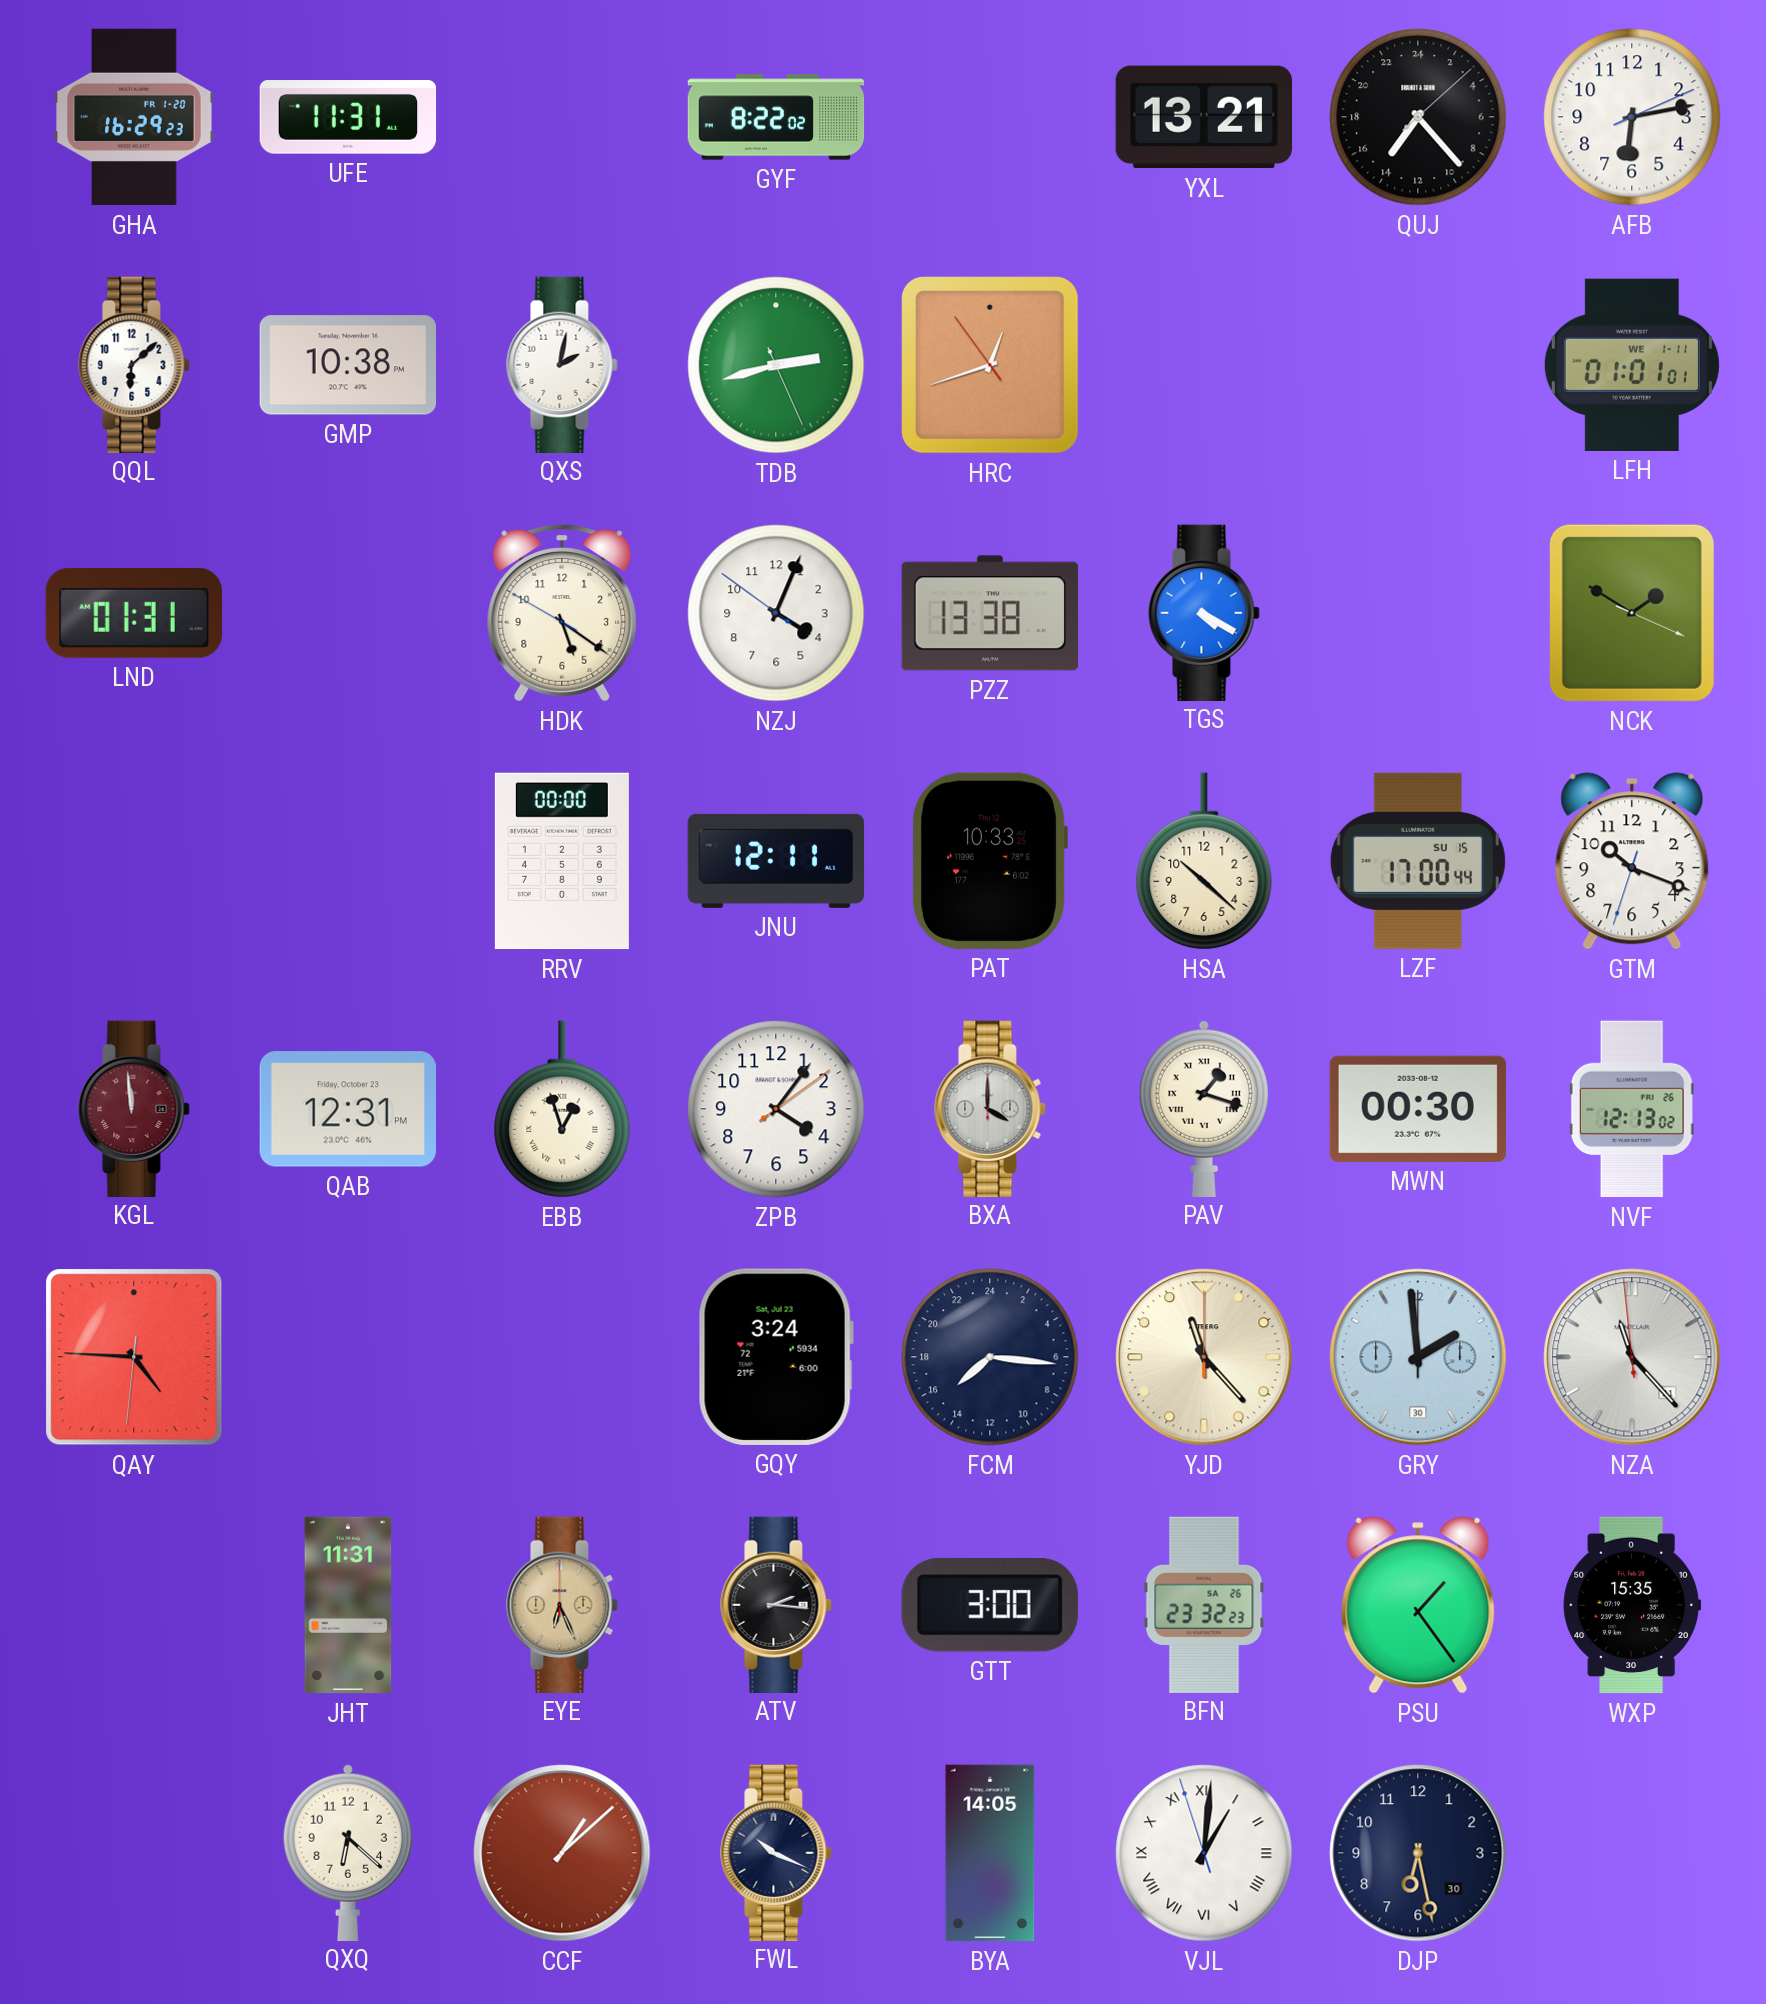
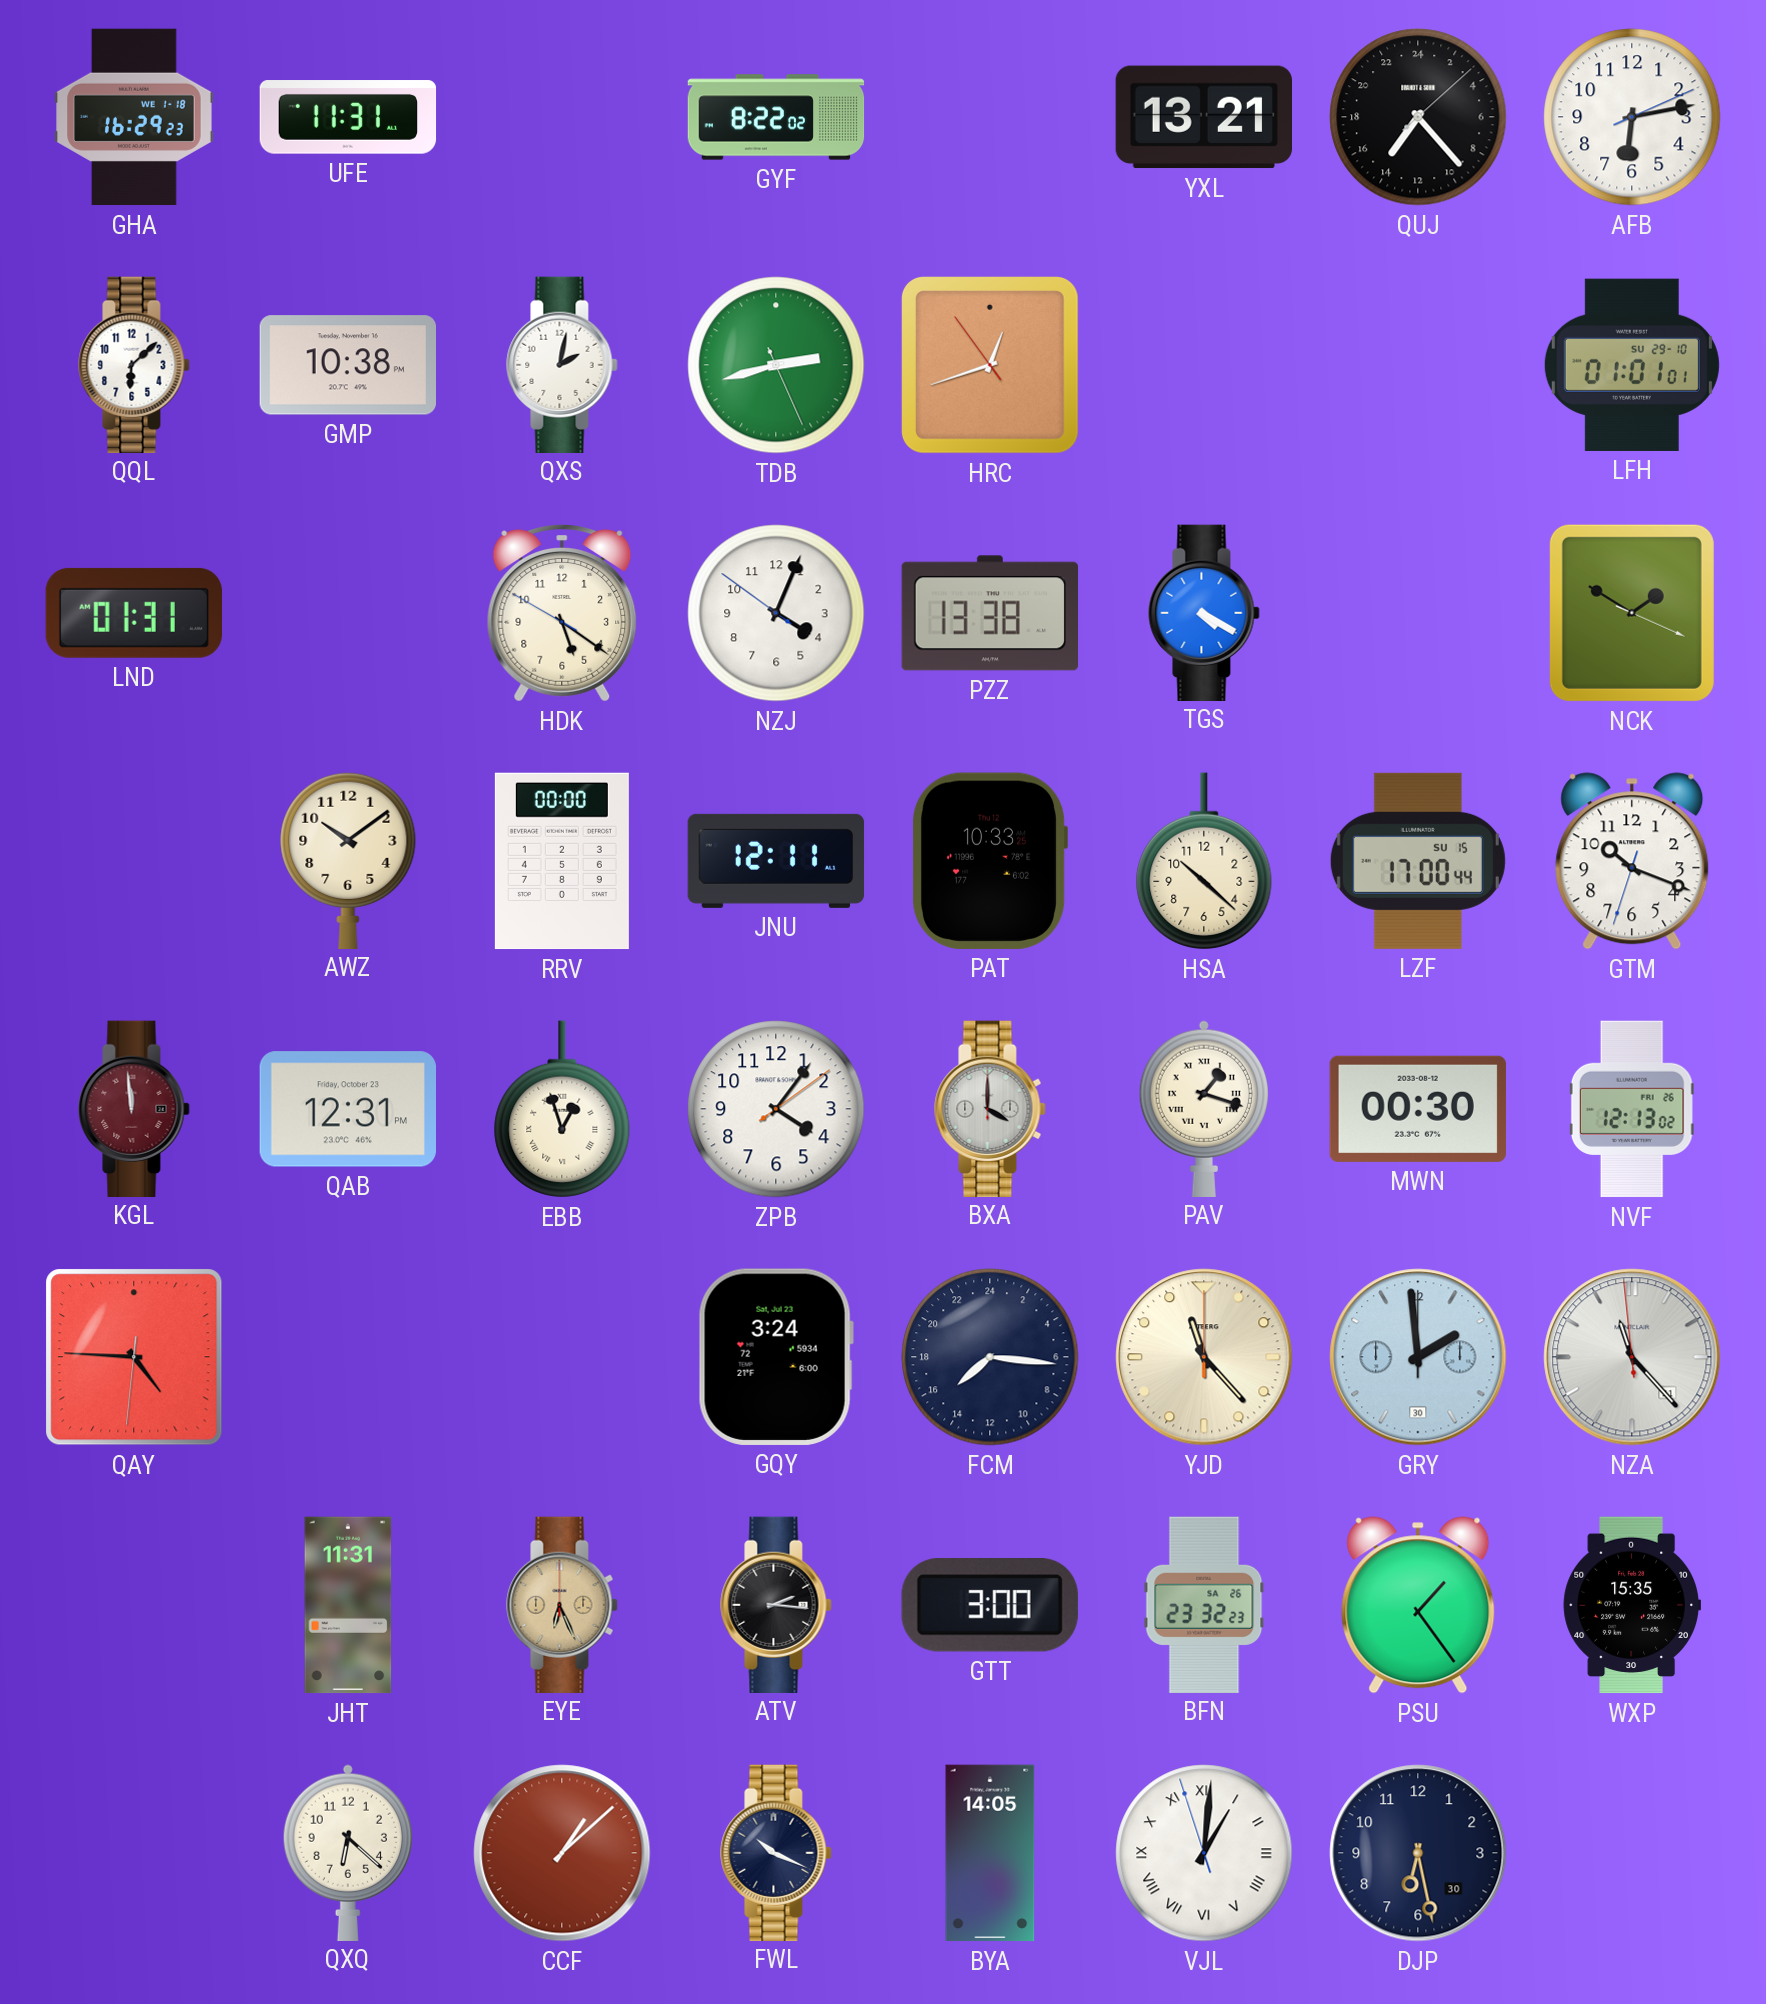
GHA date: FR 1-20 -> WE 1-18 (134, 117)
LFH date: WE 1-11 -> SU 29-10 (1632, 365)
AWZ: none -> 10:09 (348, 860)
